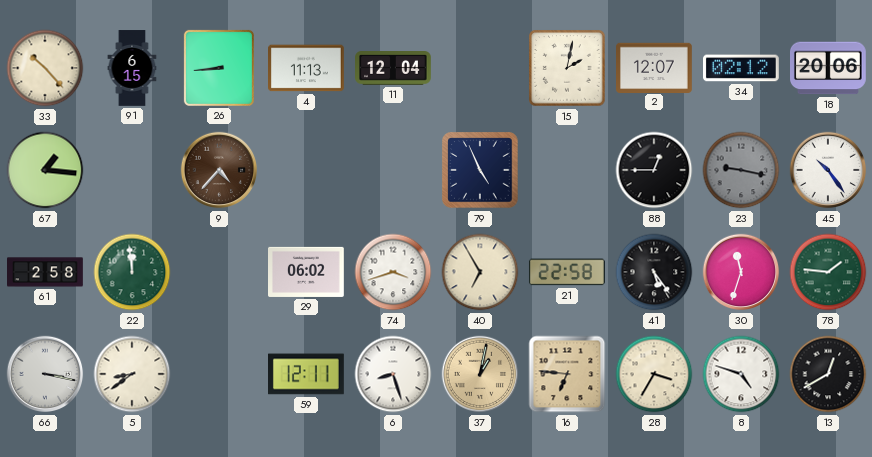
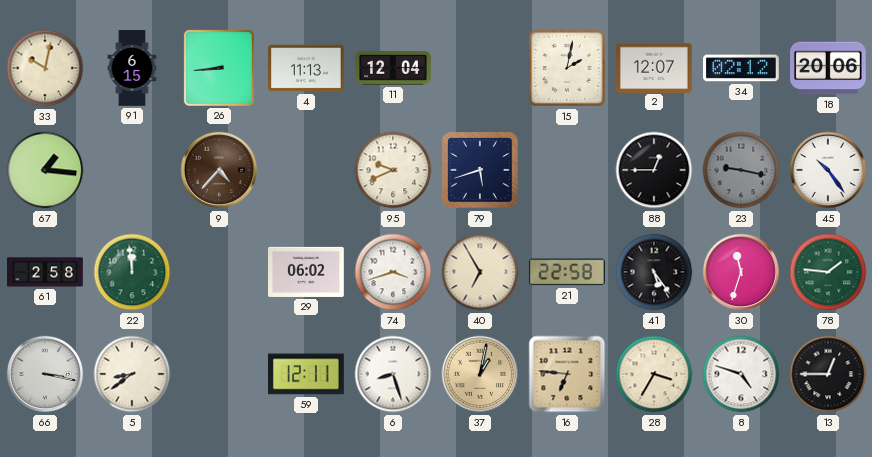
33: 10:23 -> 10:02 (45, 68)
95: none -> 9:41 (393, 170)
79: 4:56 -> 5:42 (480, 170)
13: 12:40 -> 12:45 (828, 374)
